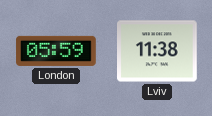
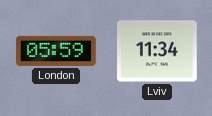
Lviv: 11:38 -> 11:34 (158, 51)
